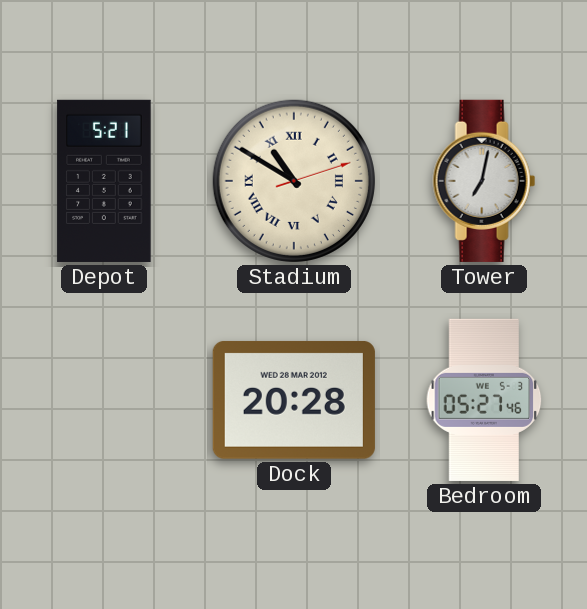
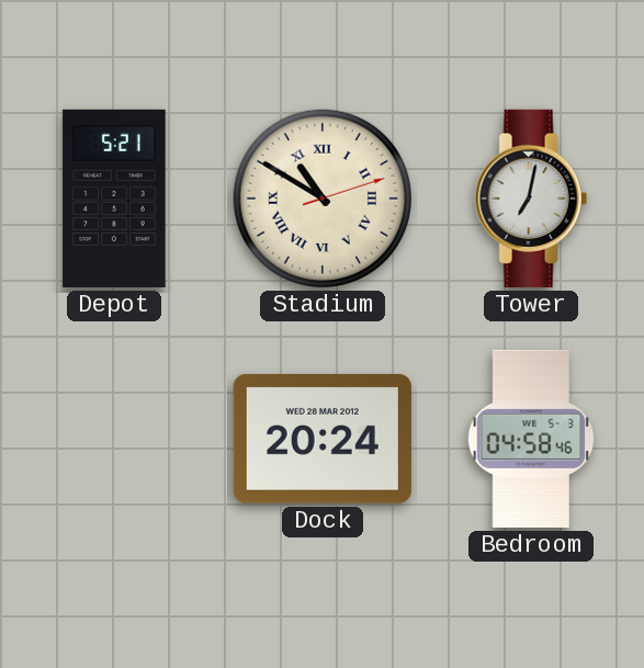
Dock: 20:28 -> 20:24 (323, 439)
Bedroom: 05:27 -> 04:58 (531, 439)
